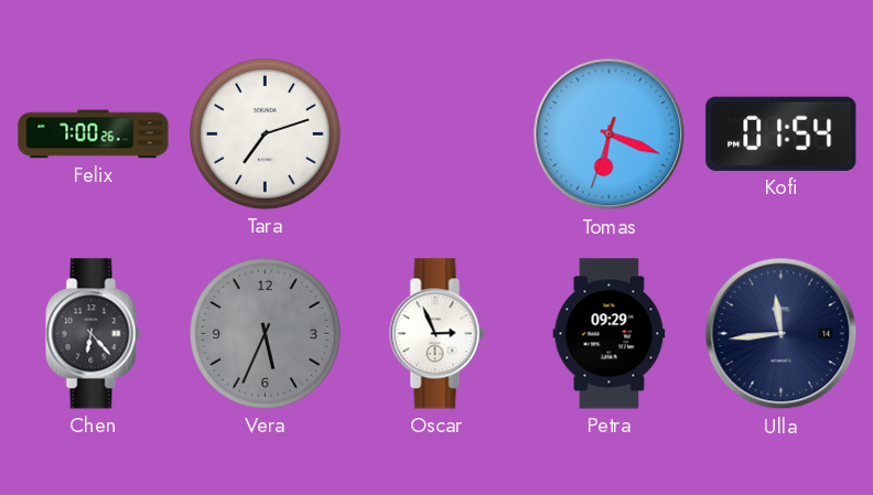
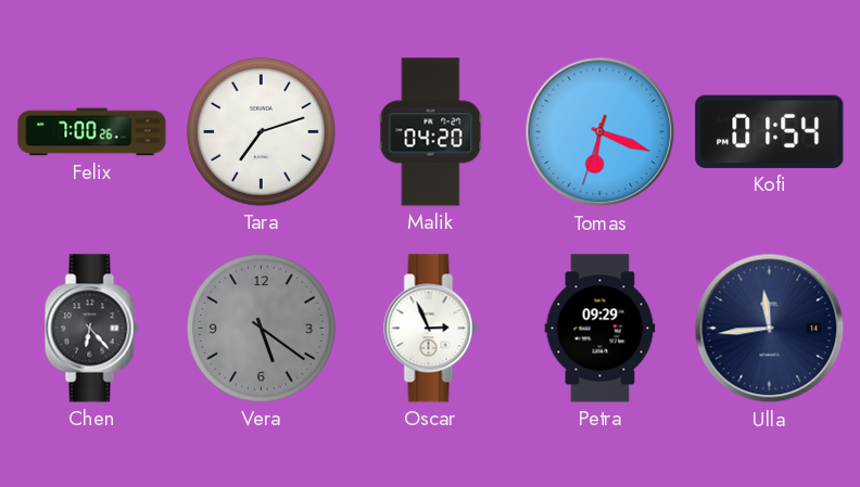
Malik: none -> 04:20 (431, 132)
Vera: 5:34 -> 5:21 (262, 329)
